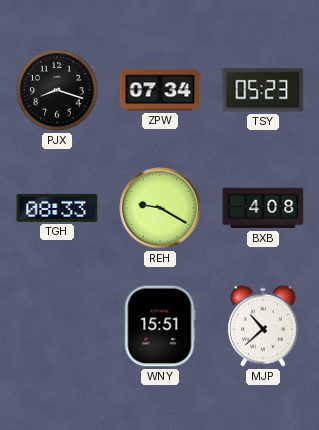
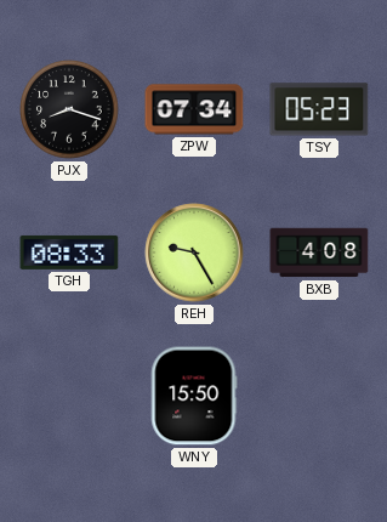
REH: 9:20 -> 9:25 (194, 253)
WNY: 15:51 -> 15:50 (194, 396)
MJP: 10:38 -> none (264, 326)
